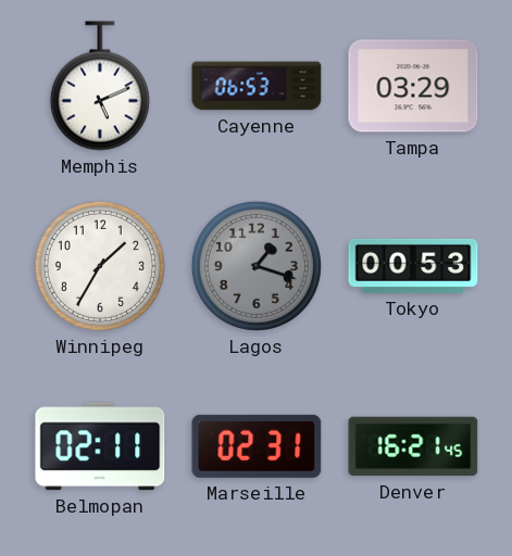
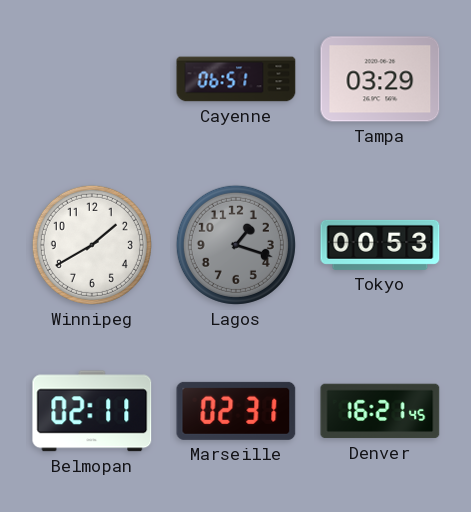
Memphis: 5:11 -> none (100, 86)
Cayenne: 06:53 -> 06:51 (236, 79)
Winnipeg: 1:35 -> 1:40 (92, 245)
